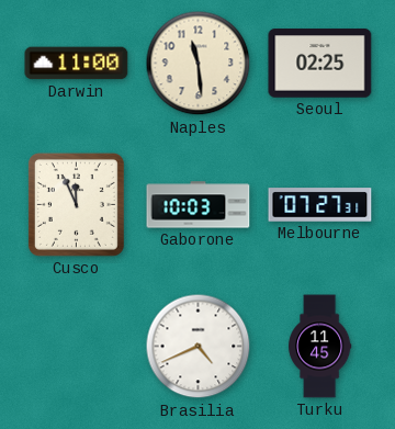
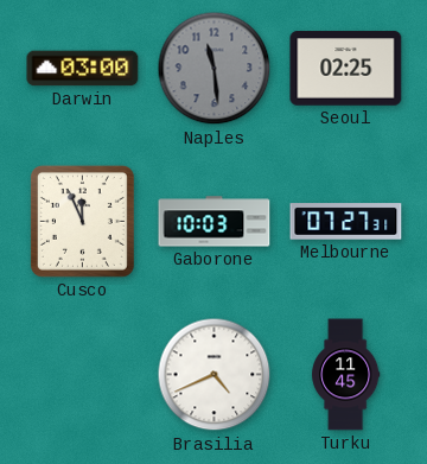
Darwin: 11:00 -> 03:00 (83, 69)
Naples dial: cream -> grey (215, 69)
